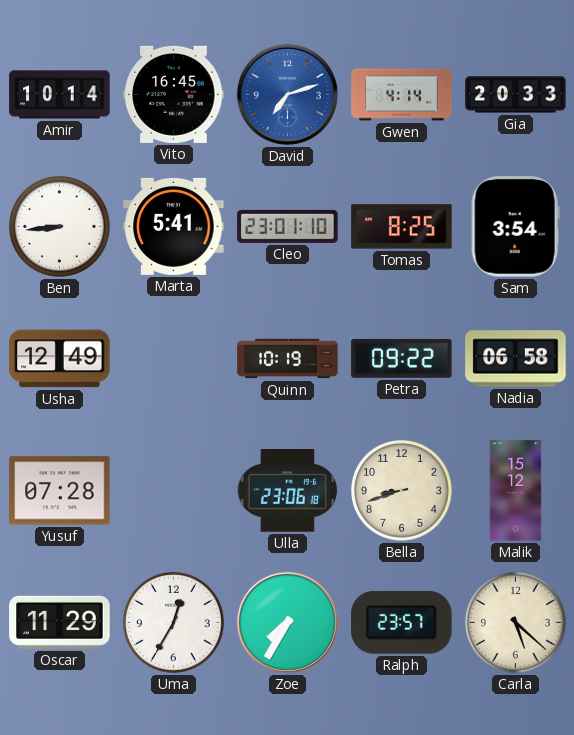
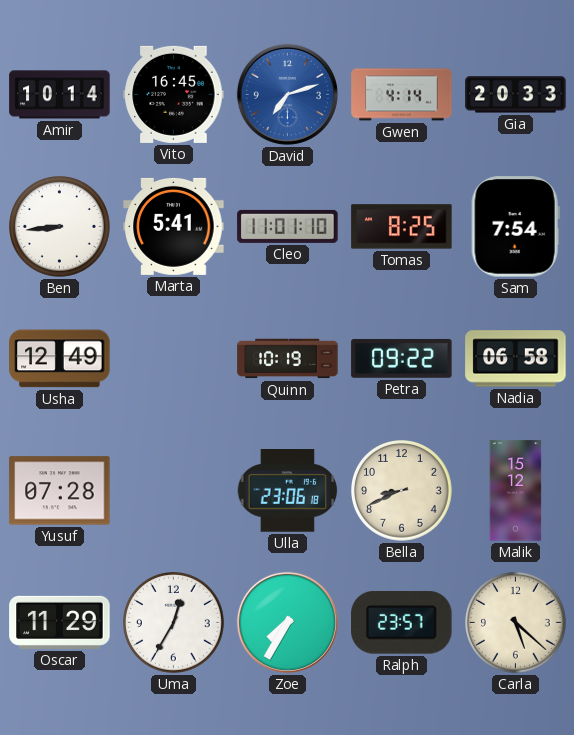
Cleo: 23:01 -> 11:01 (288, 226)
Sam: 3:54 -> 7:54 (515, 227)
Bella: 8:42 -> 8:41 (402, 491)
